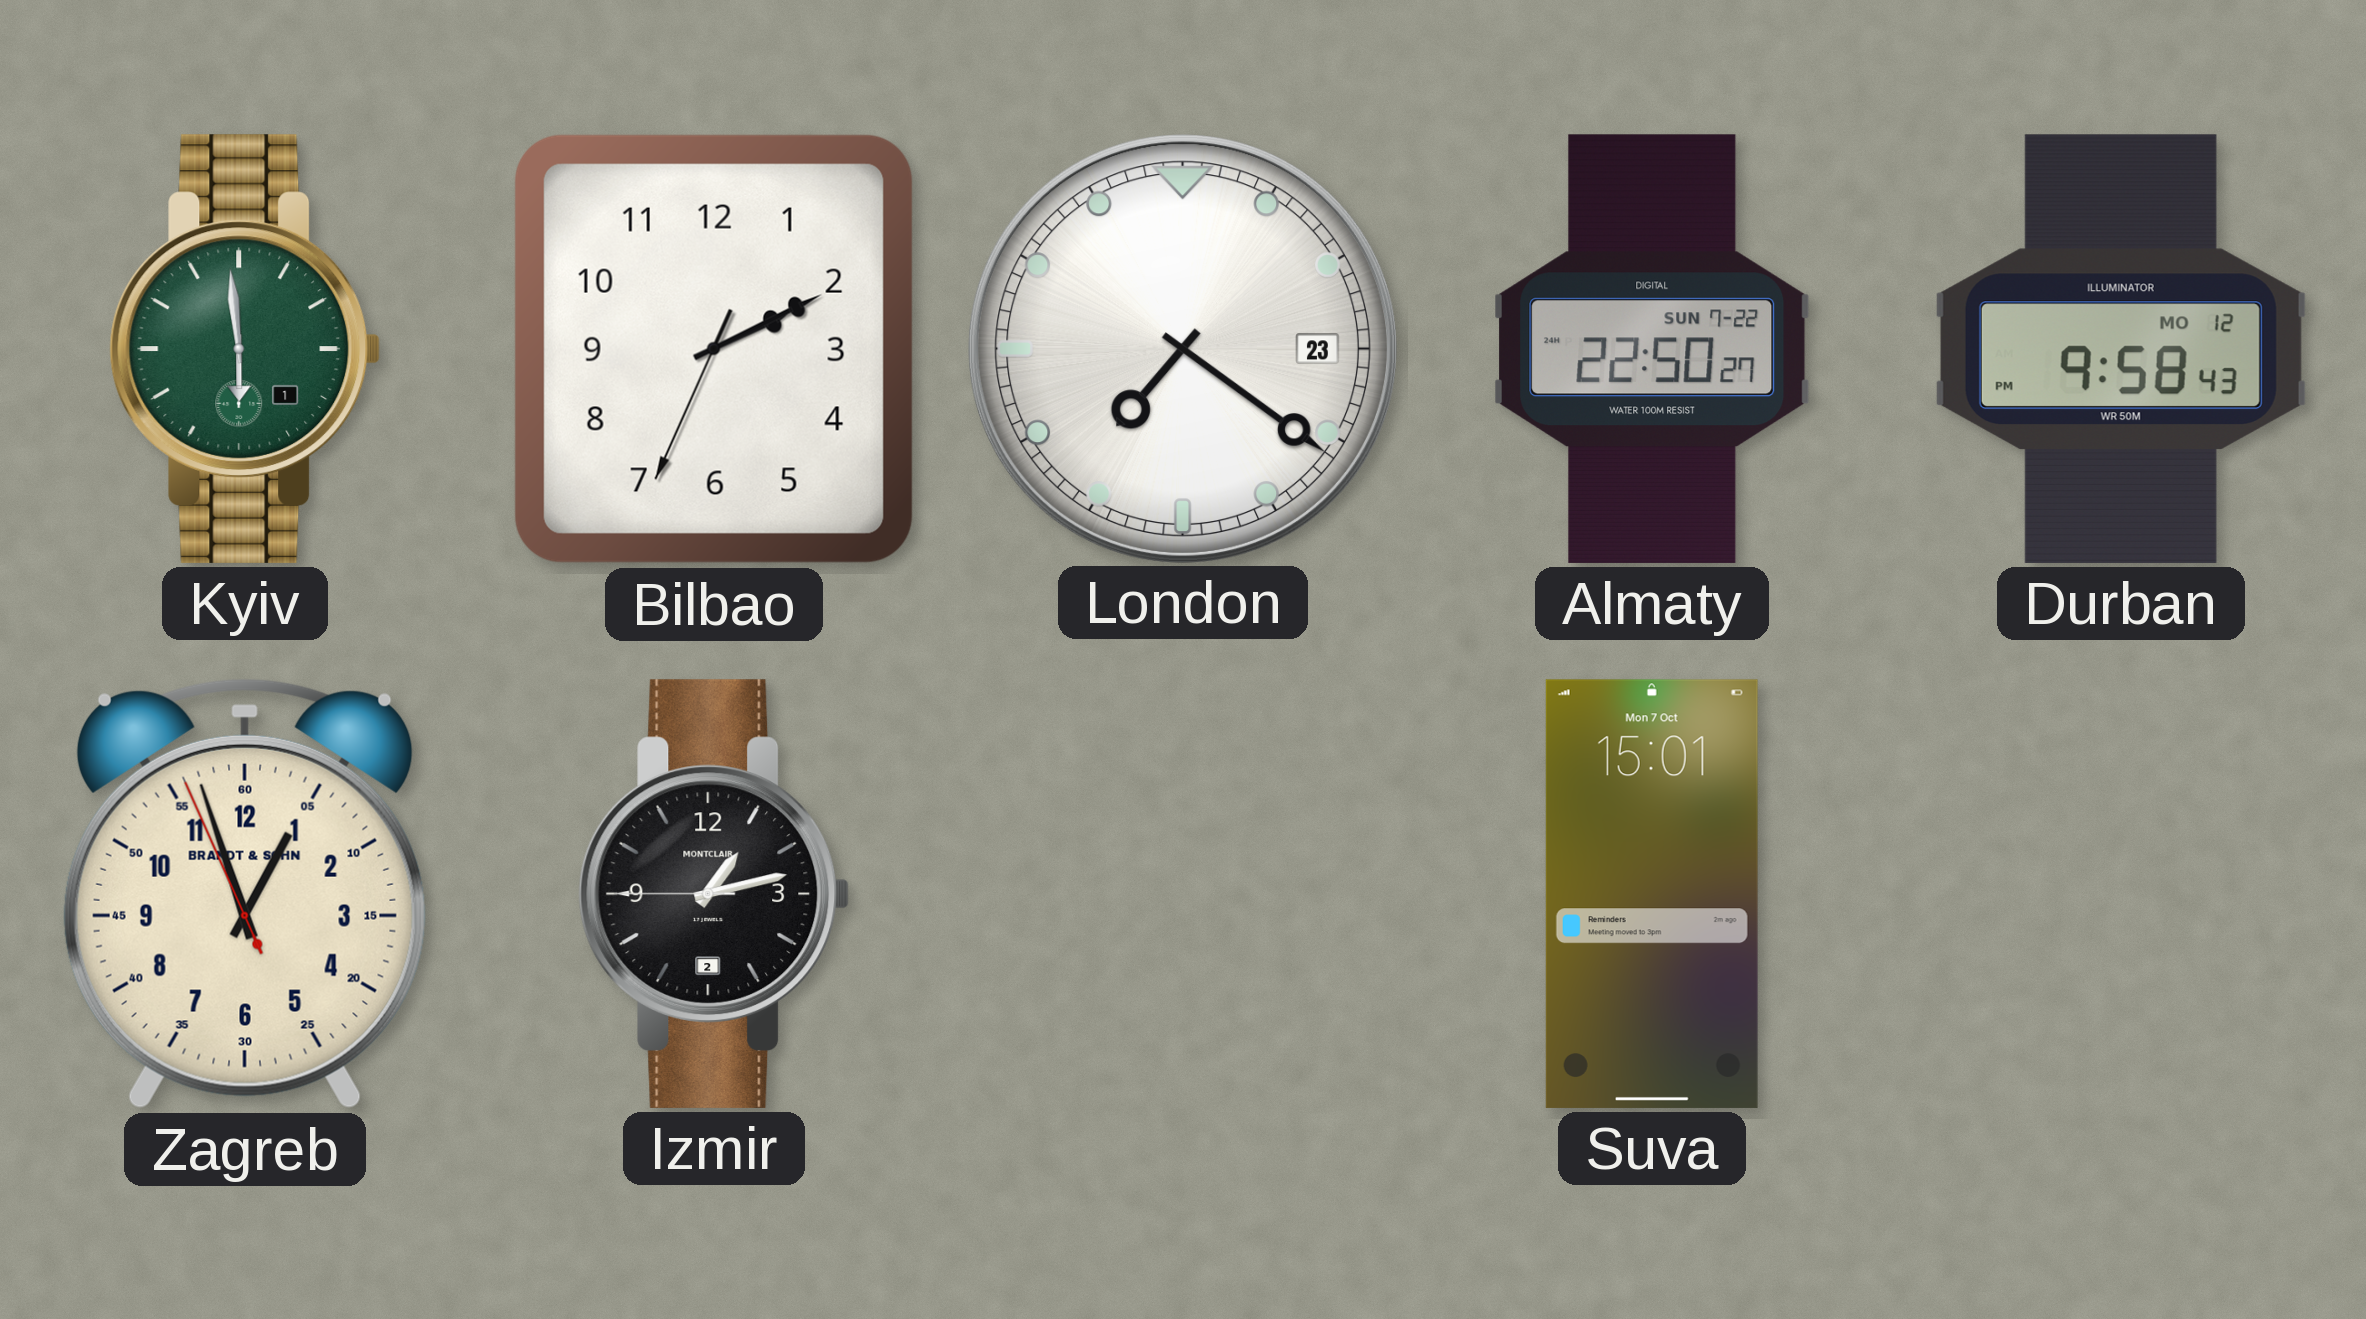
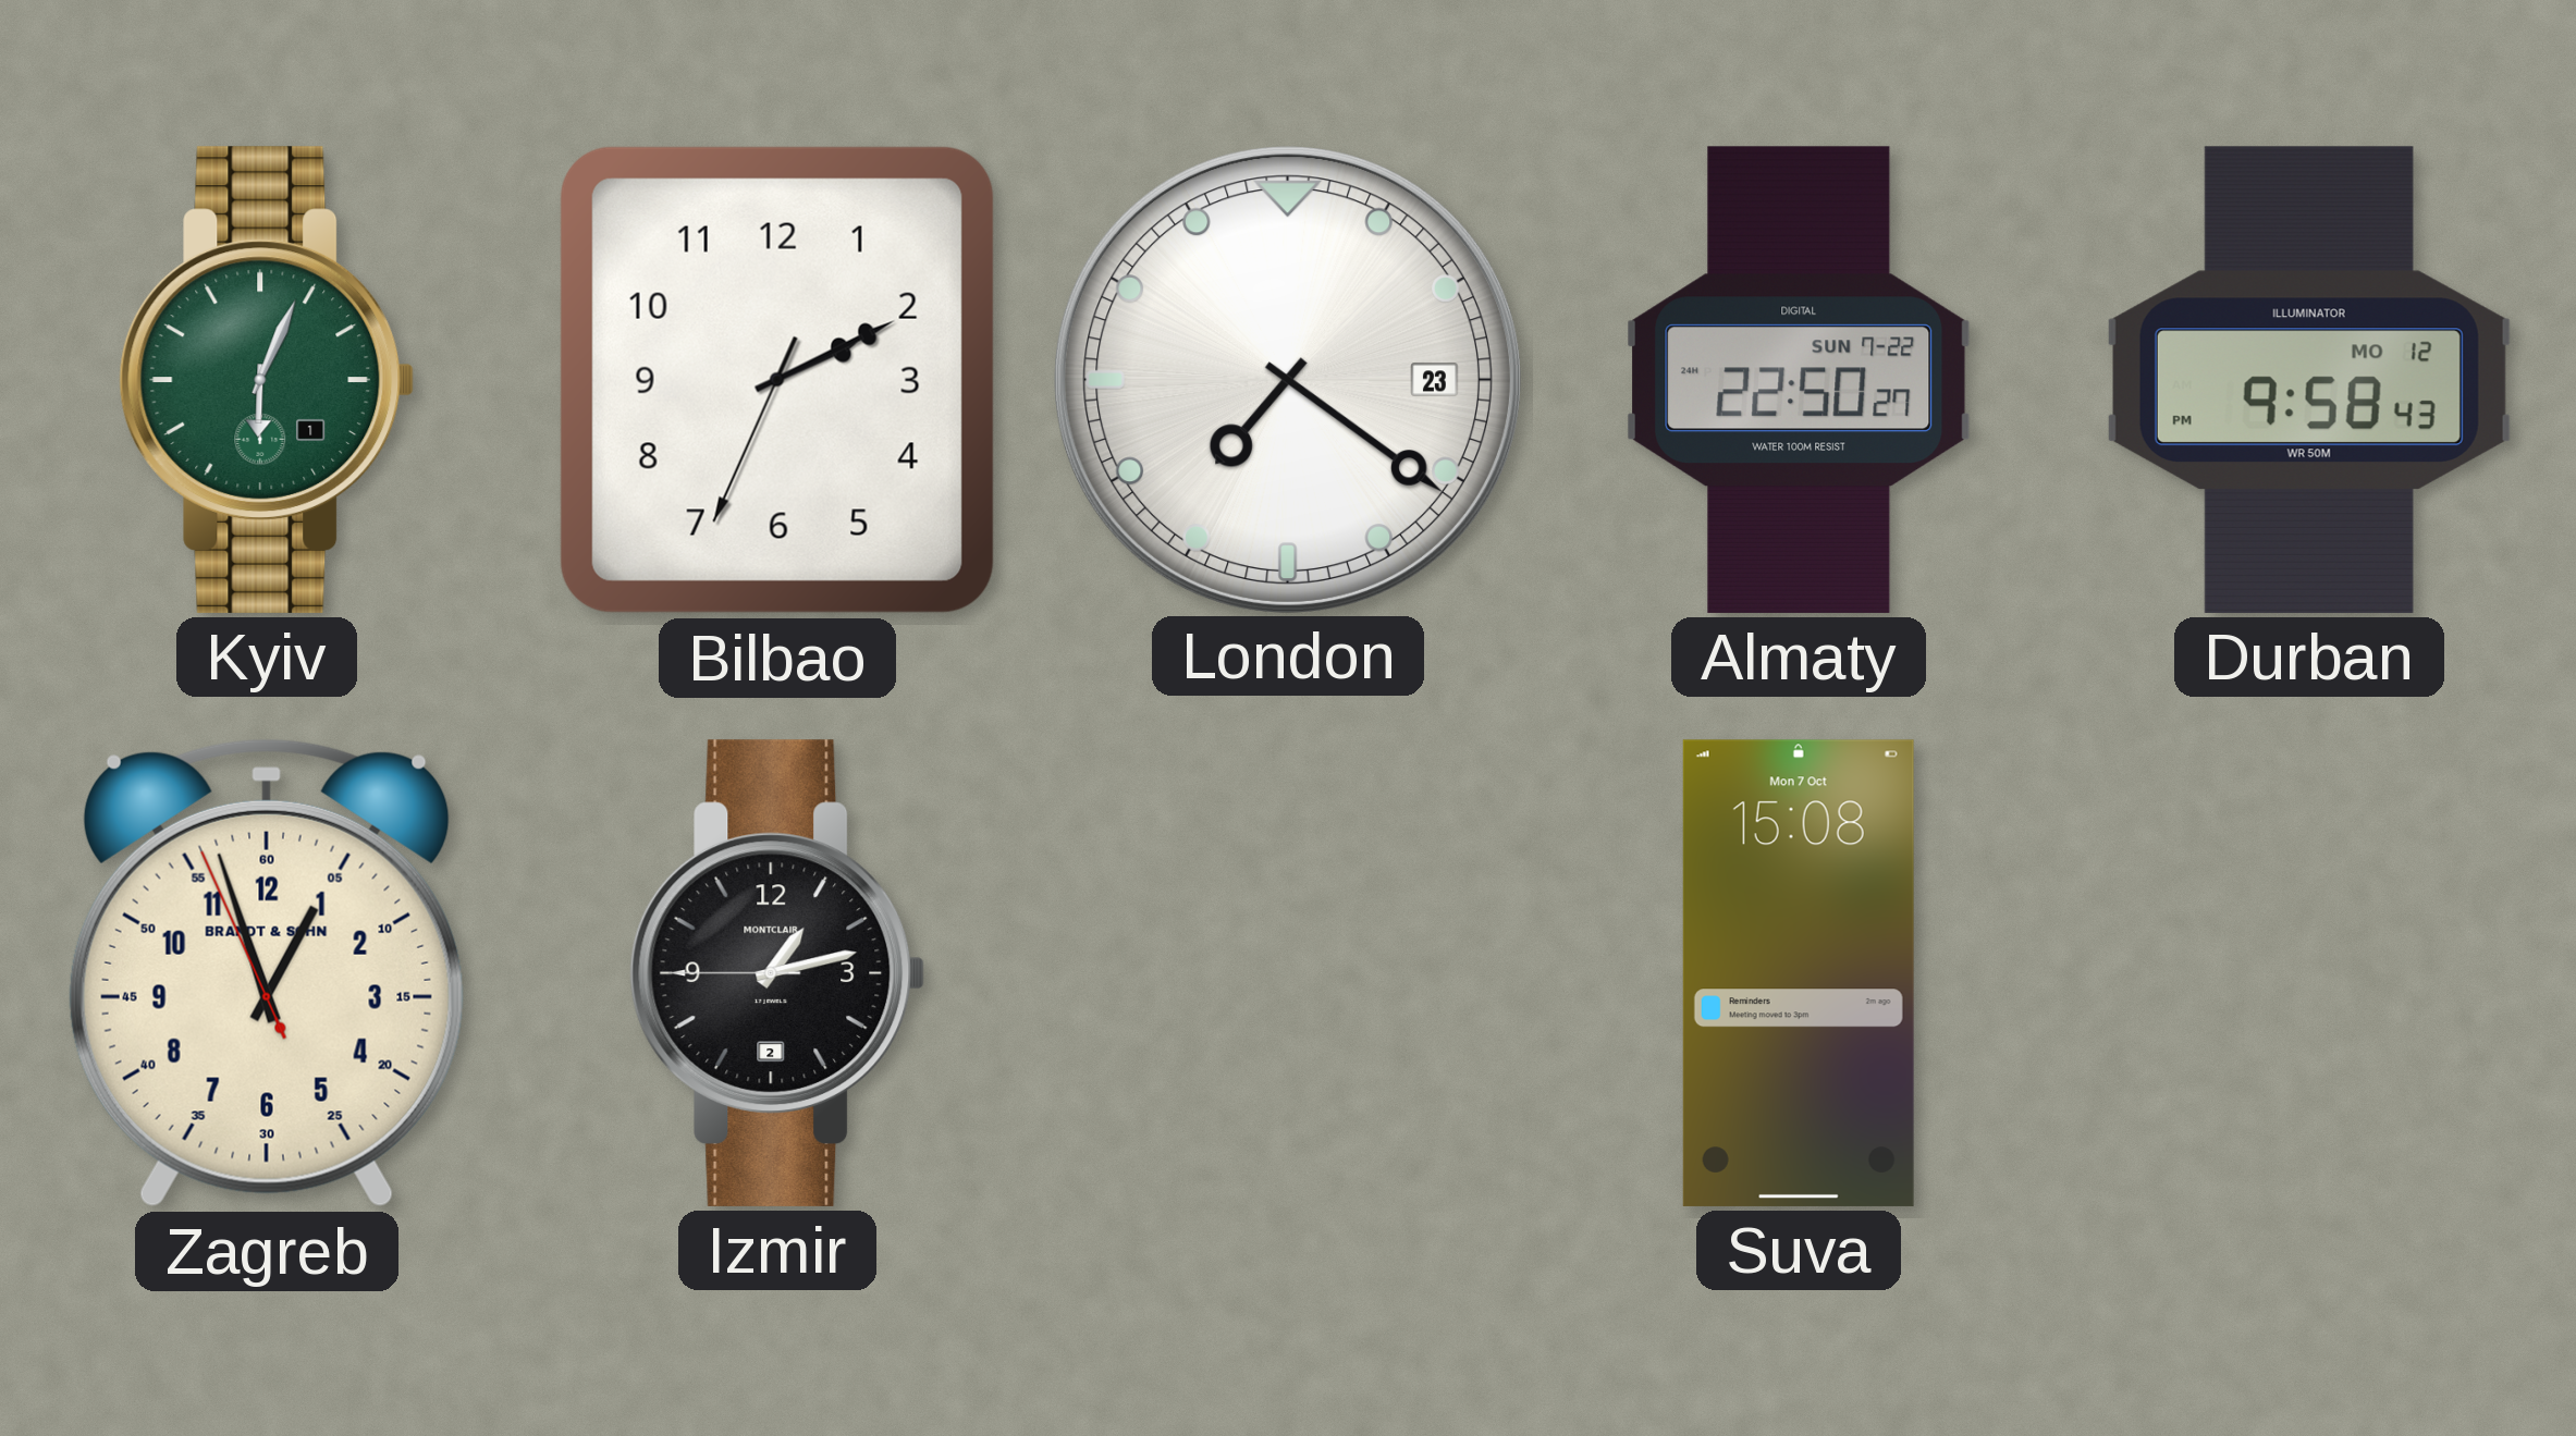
Kyiv: 5:59 -> 6:04 (267, 380)
Suva: 15:01 -> 15:08 (1799, 973)
